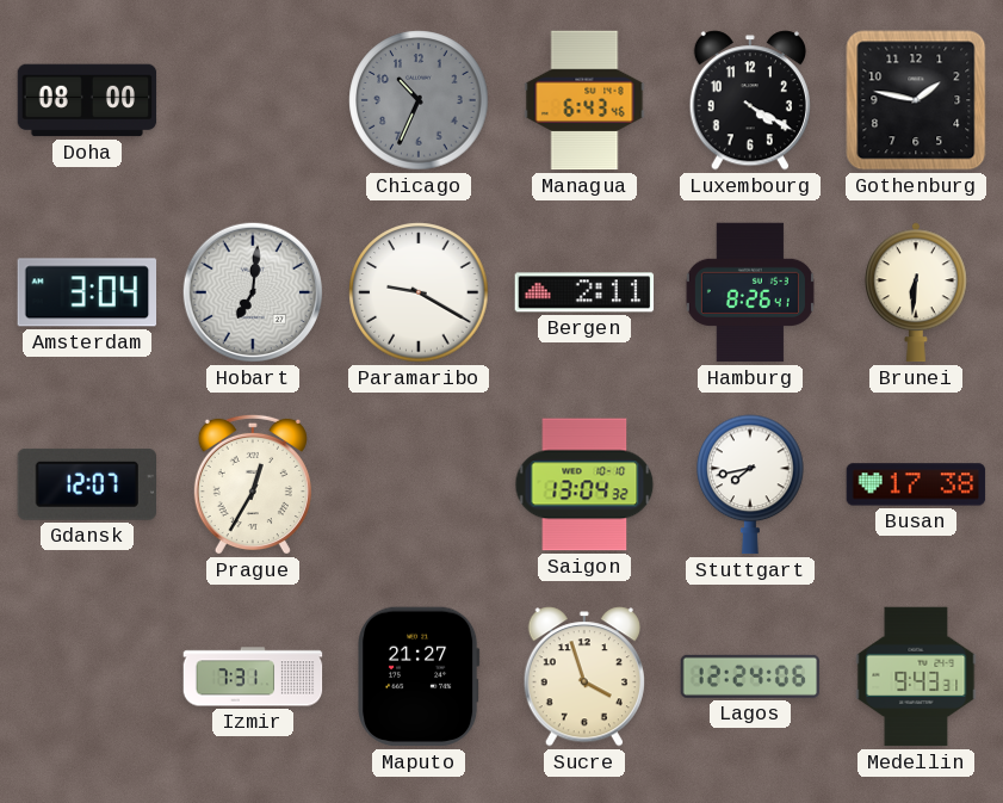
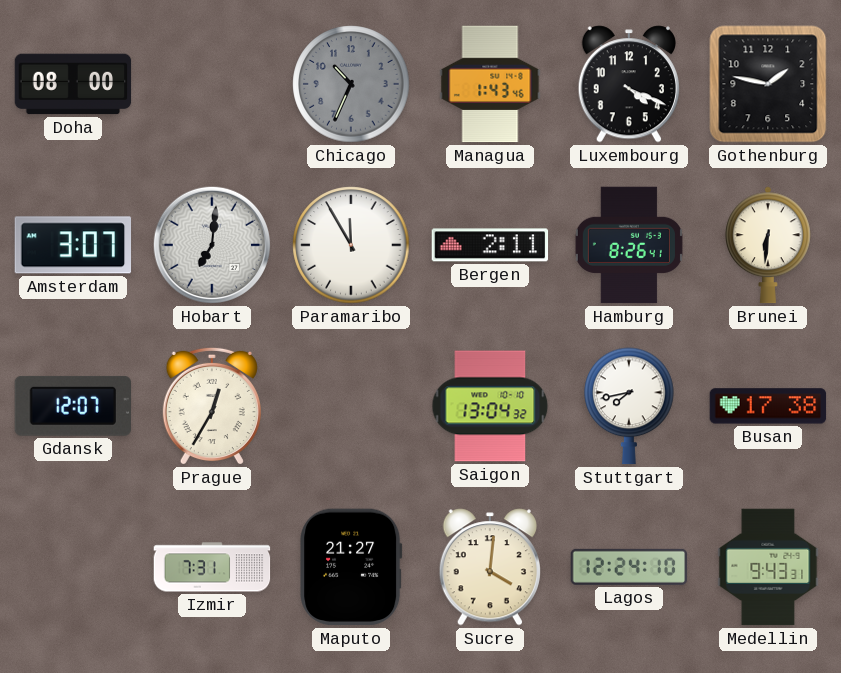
Managua: 6:43 -> 1:43 (490, 84)
Luxembourg: 4:20 -> 4:19 (629, 84)
Amsterdam: 3:04 -> 3:07 (73, 245)
Paramaribo: 9:20 -> 11:55 (351, 245)
Sucre: 3:57 -> 4:01 (490, 567)
Lagos: 12:24:06 -> 12:24:10 (629, 567)
